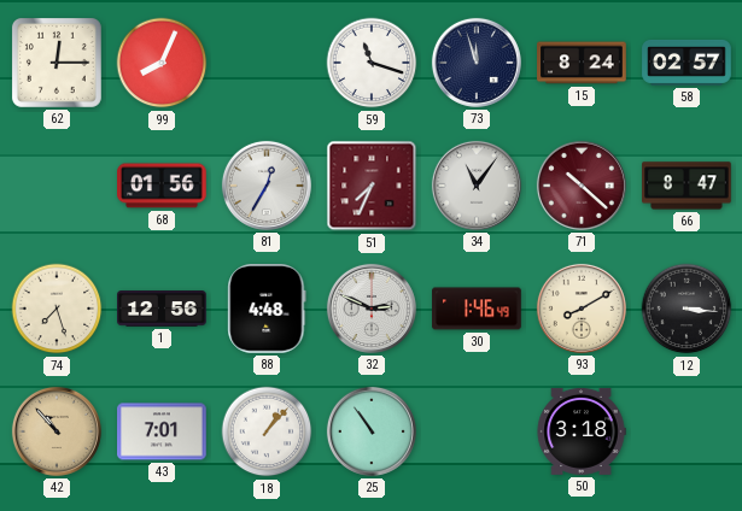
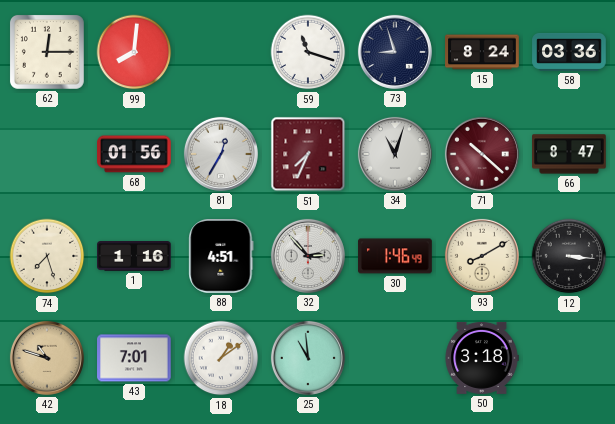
99: 8:04 -> 8:01 (134, 52)
73: 11:57 -> 8:57 (395, 52)
58: 02:57 -> 03:36 (569, 52)
34: 11:06 -> 11:03 (395, 154)
1: 12:56 -> 1:16 (134, 256)
88: 4:48 -> 4:51 (221, 257)
32: 2:49 -> 2:53 (308, 256)
42: 10:53 -> 10:48 (47, 358)
18: 1:07 -> 1:09 (221, 358)
25: 10:54 -> 10:59 (308, 358)
